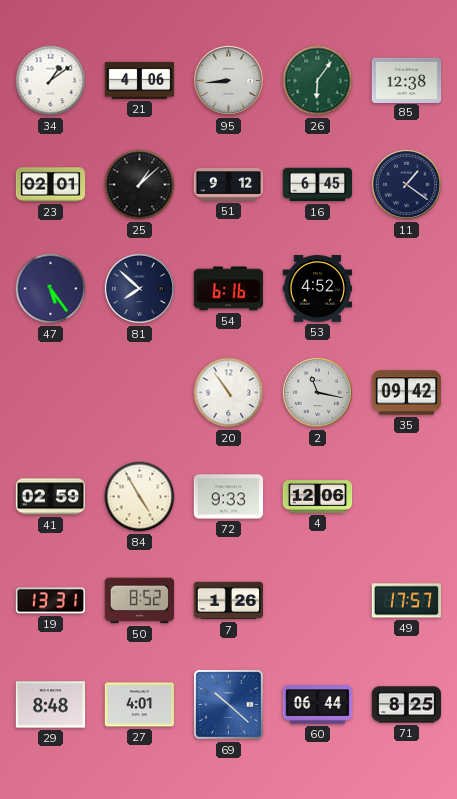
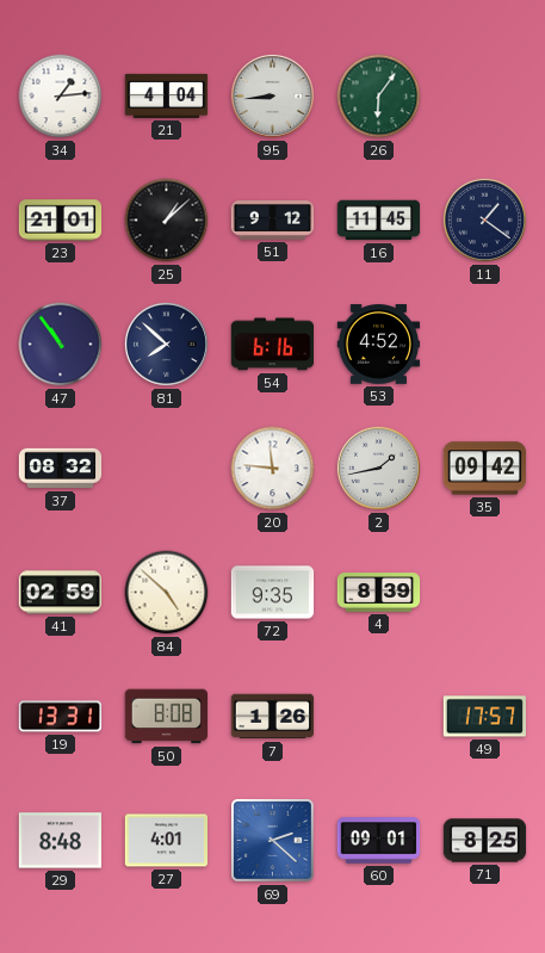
34: 1:09 -> 1:14 (61, 97)
21: 4:06 -> 4:04 (167, 95)
85: 12:38 -> none (407, 80)
23: 02:01 -> 21:01 (61, 221)
16: 6:45 -> 11:45 (379, 221)
47: 5:24 -> 10:54 (61, 345)
37: none -> 08:32 (61, 469)
20: 10:54 -> 11:46 (273, 469)
2: 11:17 -> 1:43 (378, 468)
84: 4:55 -> 4:52 (167, 593)
72: 9:33 -> 9:35 (273, 593)
4: 12:06 -> 8:39 (379, 593)
50: 8:52 -> 8:08 (166, 717)
69: 10:22 -> 2:22 (273, 841)
60: 06:44 -> 09:01 (379, 841)
